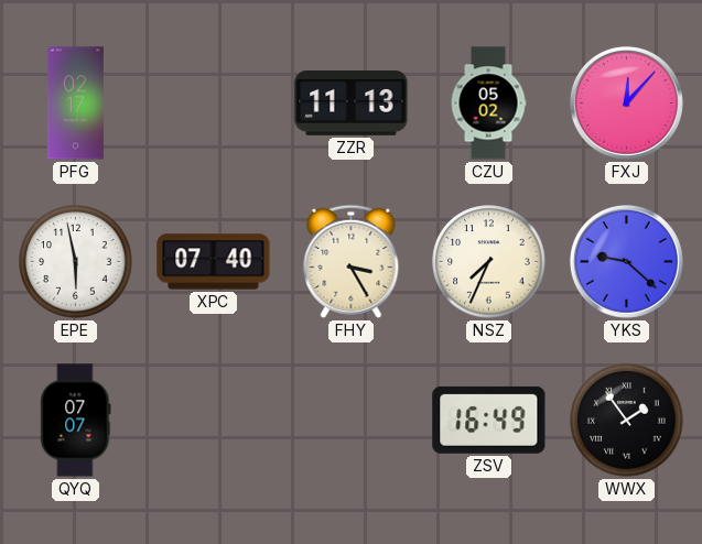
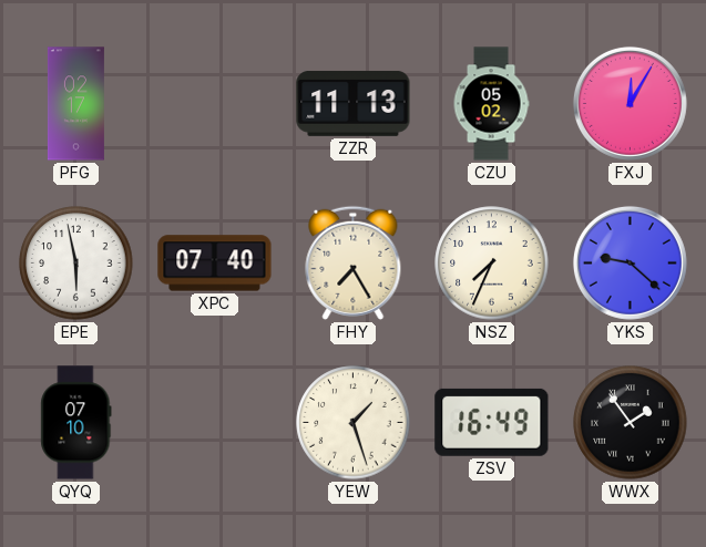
FXJ: 12:07 -> 12:05 (630, 103)
FHY: 3:25 -> 7:25 (354, 262)
QYQ: 07:07 -> 07:10 (76, 423)
YEW: none -> 1:27 (354, 423)
